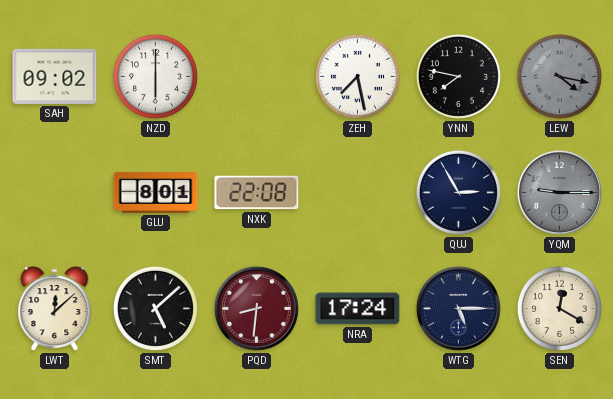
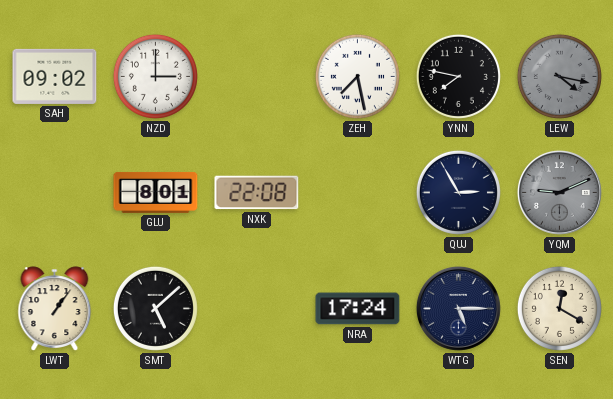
NZD: 6:00 -> 3:00 (155, 76)
YQM: 9:15 -> 9:11 (559, 192)
LWT: 12:08 -> 1:06 (55, 309)
PQD: 8:31 -> none (256, 308)
